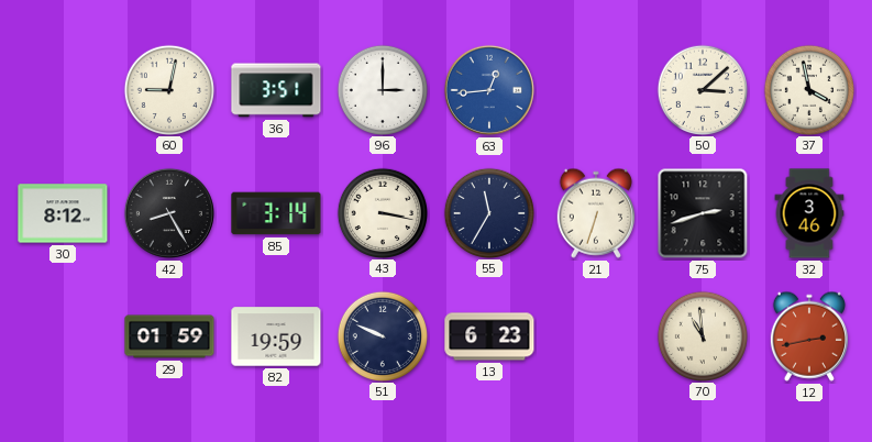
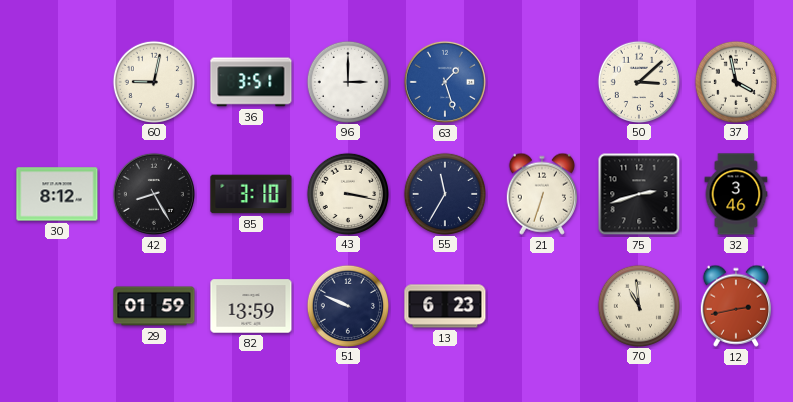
63: 12:44 -> 1:27 (445, 82)
85: 3:14 -> 3:10 (251, 194)
82: 19:59 -> 13:59 (251, 306)
